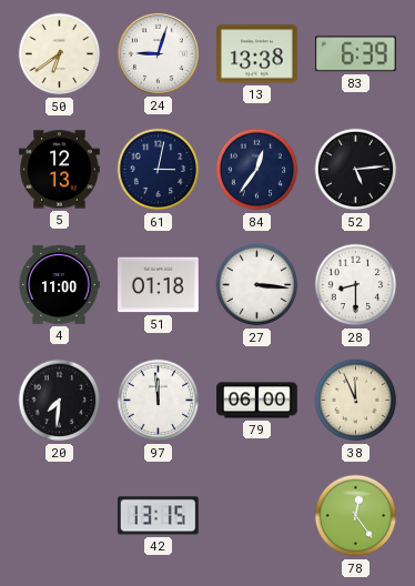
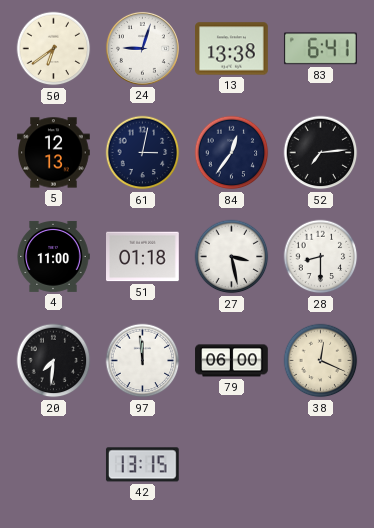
83: 6:39 -> 6:41 (320, 49)
52: 5:14 -> 7:14 (321, 153)
27: 3:16 -> 3:28 (232, 257)
38: 11:56 -> 12:19 (321, 361)
78: 12:24 -> none (356, 516)
